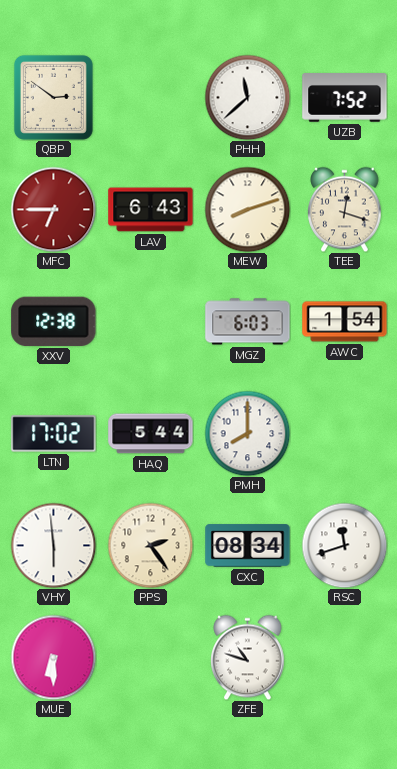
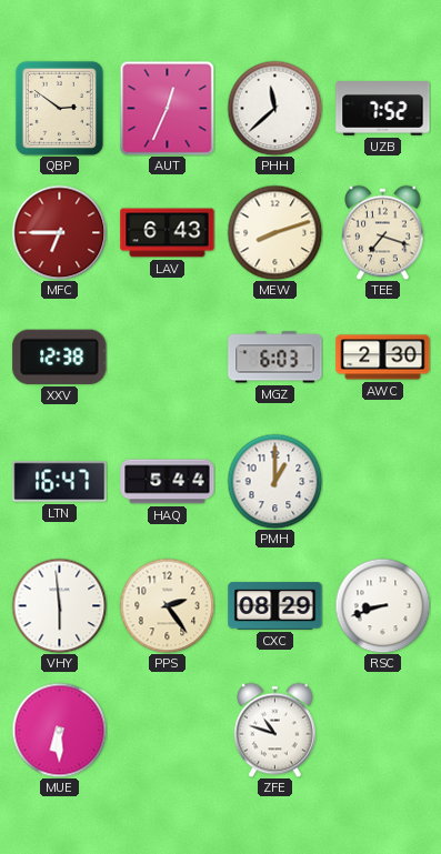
AUT: none -> 12:34 (167, 108)
TEE: 12:18 -> 7:18 (383, 232)
AWC: 1:54 -> 2:30 (383, 358)
LTN: 17:02 -> 16:47 (60, 482)
PMH: 8:00 -> 1:00 (274, 481)
CXC: 08:34 -> 08:29 (275, 606)
RSC: 11:42 -> 8:42 (382, 605)
